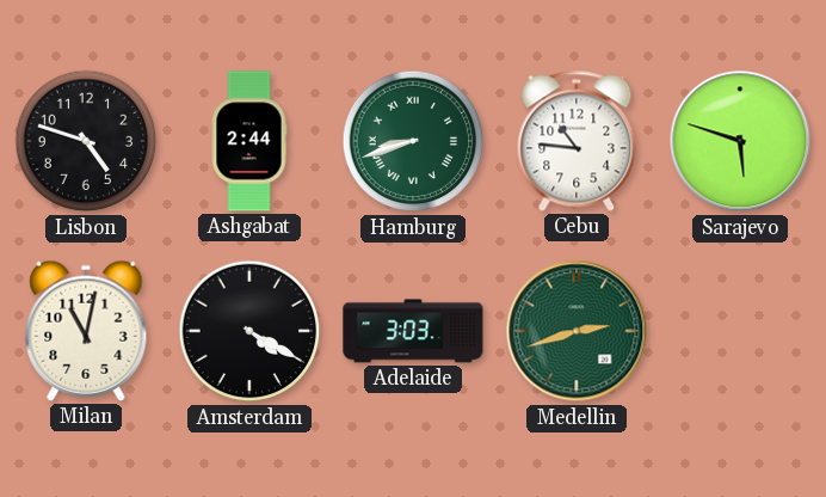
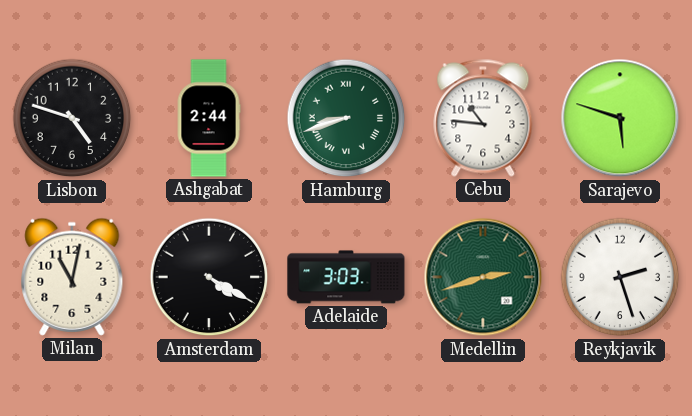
Reykjavik: none -> 2:27 (620, 277)
